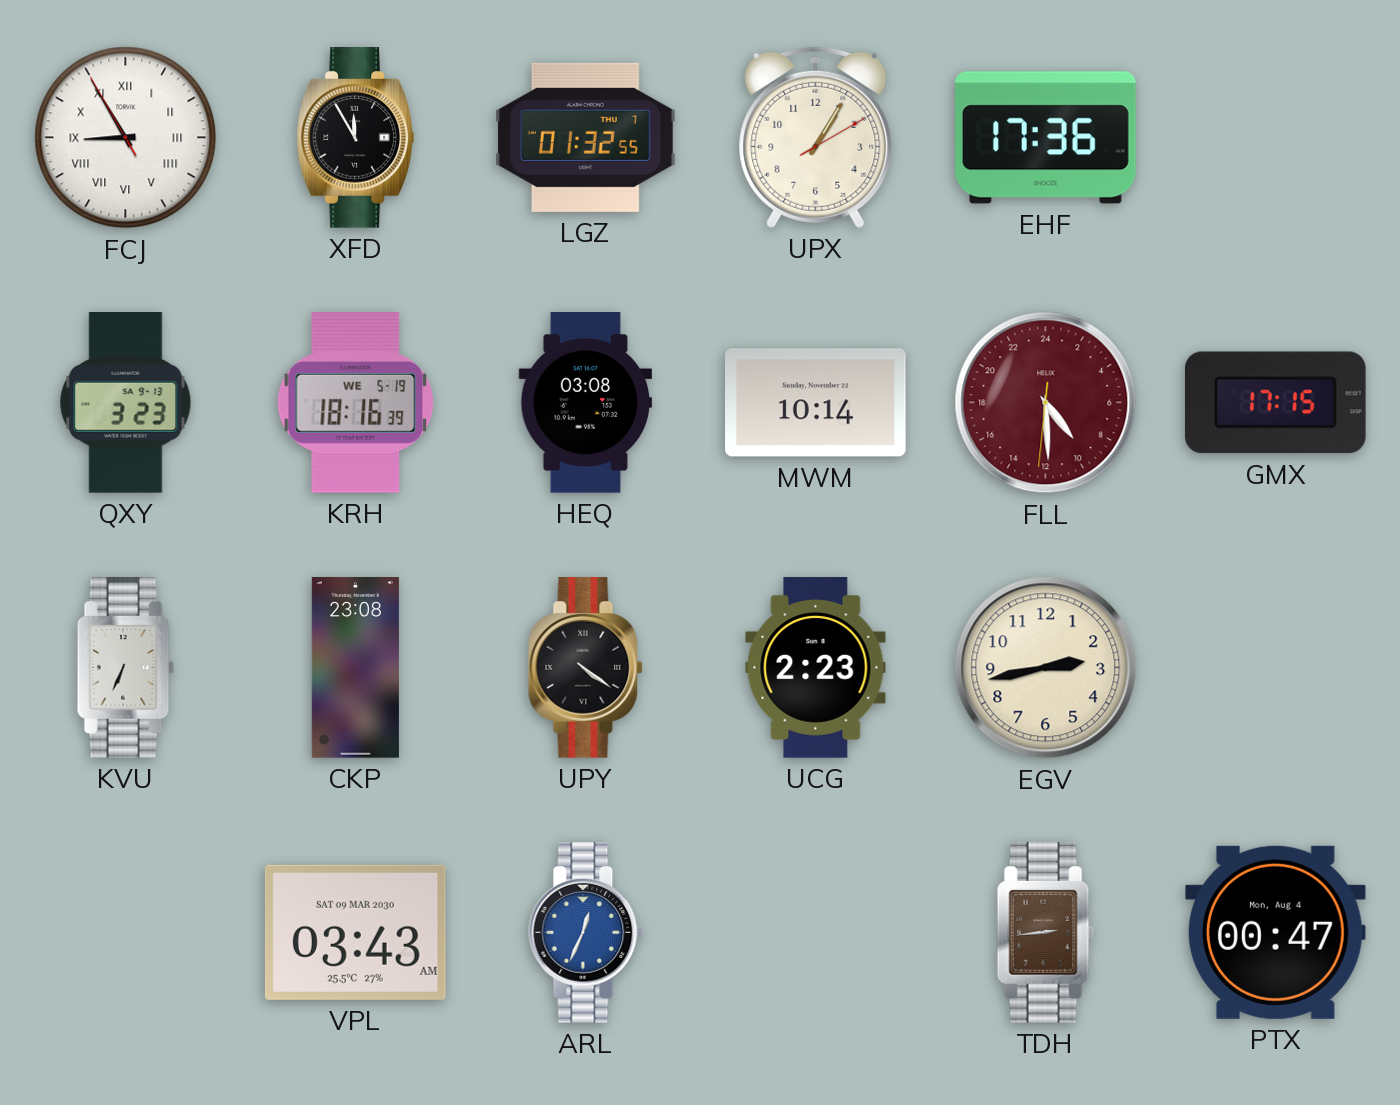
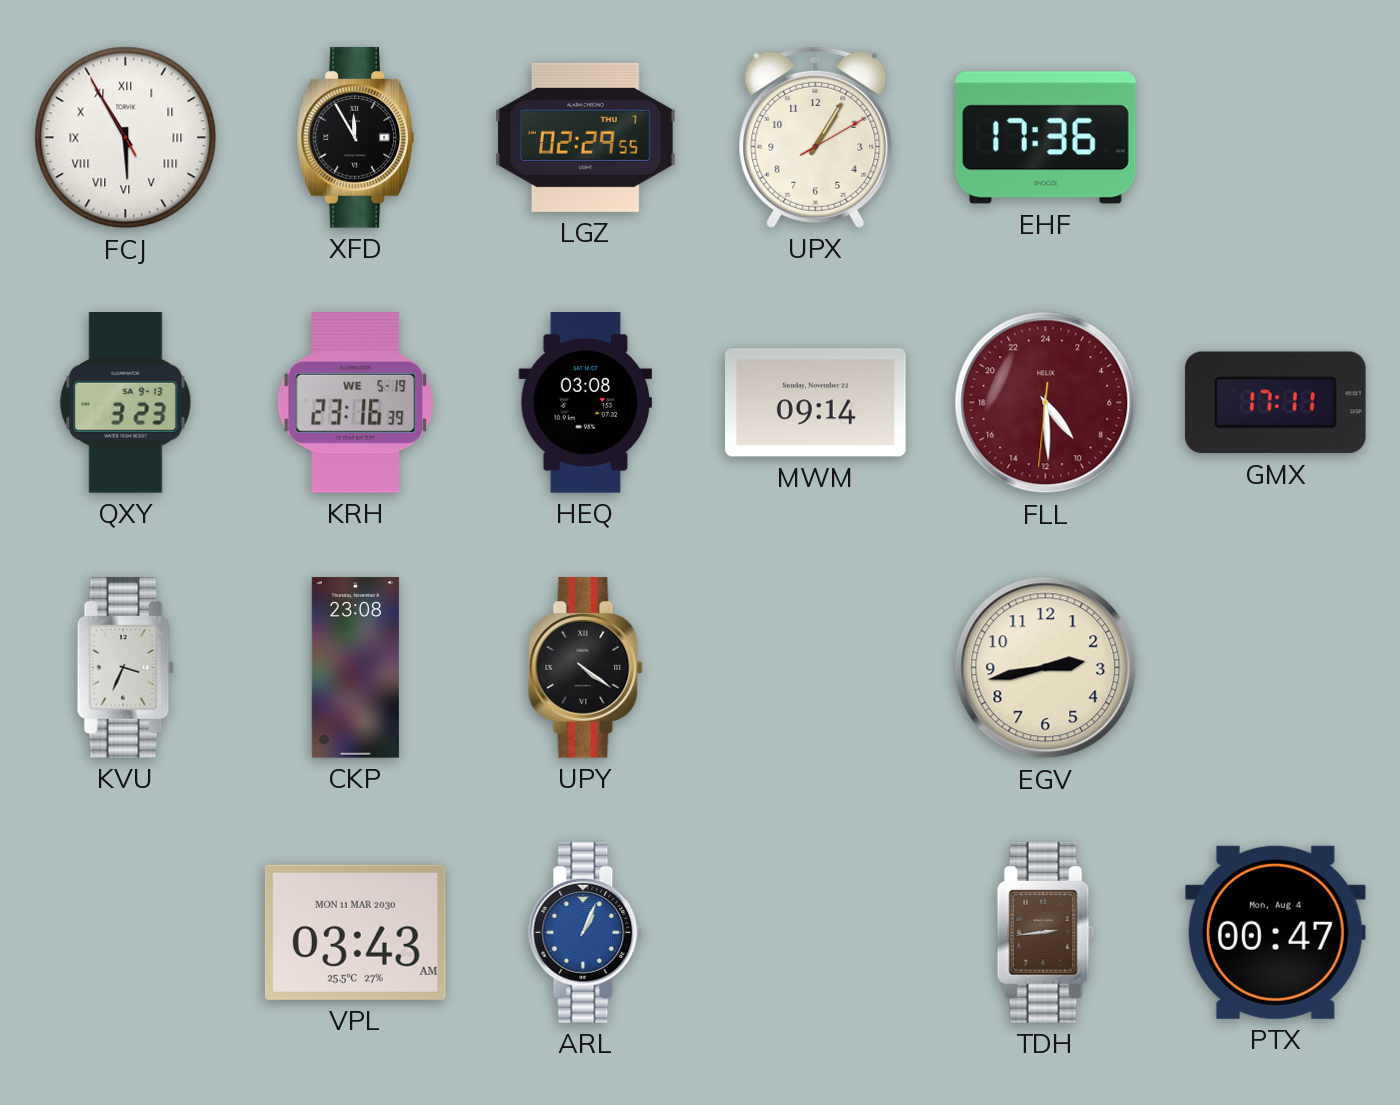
FCJ: 8:54 -> 5:54 (126, 138)
LGZ: 01:32 -> 02:29 (586, 137)
KRH: 18:16 -> 23:16 (356, 403)
MWM: 10:14 -> 09:14 (816, 403)
GMX: 17:15 -> 17:11 (1275, 403)
KVU: 6:34 -> 3:34 (126, 668)
UCG: 2:23 -> none (816, 668)
VPL date: SAT 09 MAR 2030 -> MON 11 MAR 2030 (355, 932)
ARL: 12:34 -> 1:04 (586, 933)
